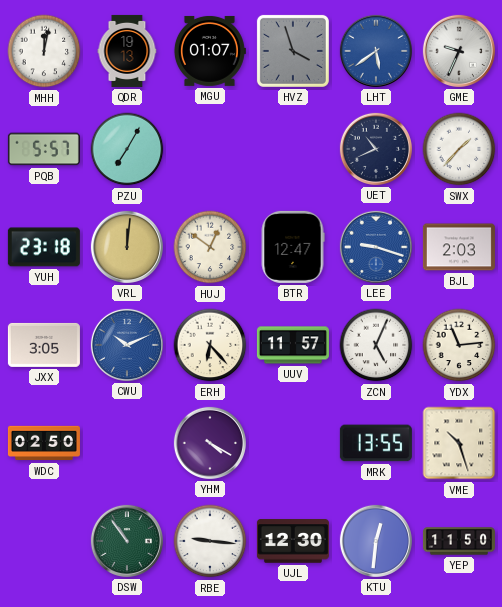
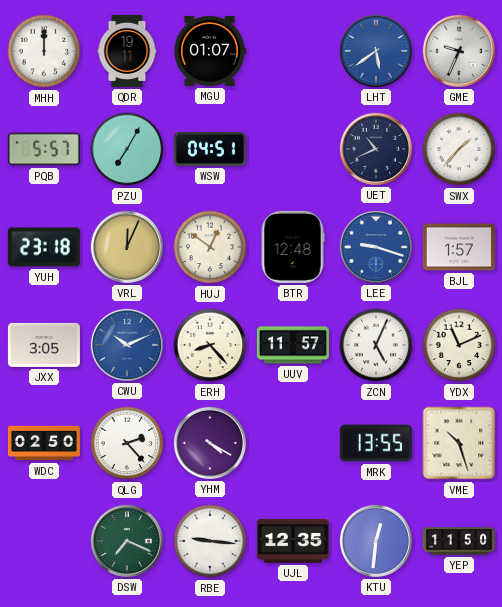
MHH: 12:02 -> 12:00 (44, 51)
QDR: 19:13 -> 19:11 (127, 51)
HVZ: 3:57 -> none (293, 51)
WSW: none -> 04:51 (210, 149)
VRL: 12:01 -> 12:04 (127, 247)
BTR: 12:47 -> 12:48 (293, 247)
BJL: 2:03 -> 1:57 (459, 247)
ERH: 6:23 -> 8:23 (210, 345)
YDX: 11:14 -> 11:11 (459, 345)
QLG: none -> 2:23 (127, 443)
DSW: 10:54 -> 7:19 (127, 541)
UJL: 12:30 -> 12:35 (293, 541)
